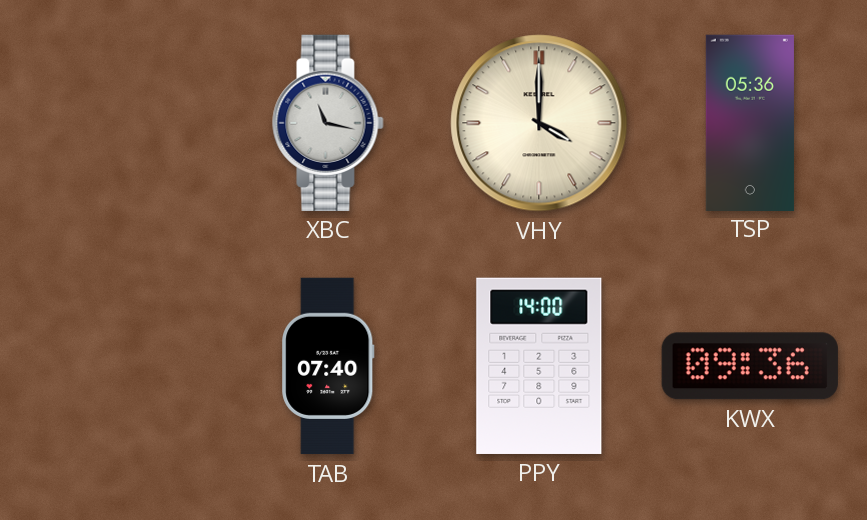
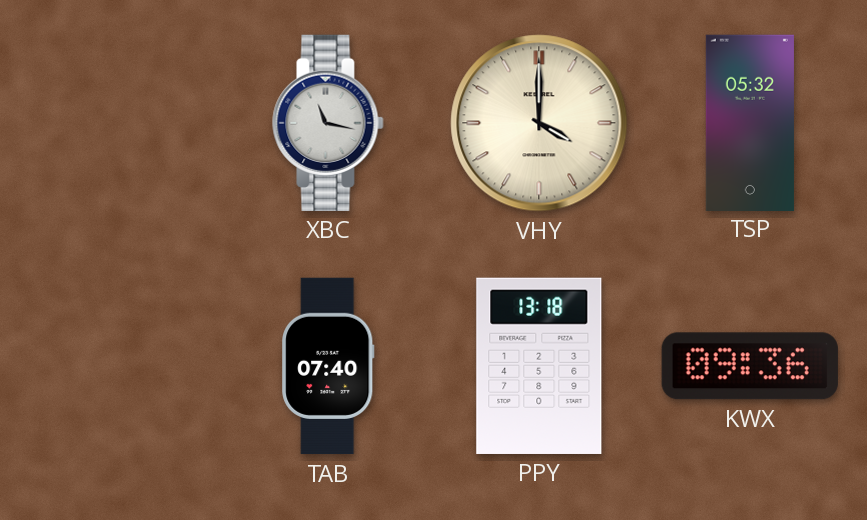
TSP: 05:36 -> 05:32 (750, 122)
PPY: 14:00 -> 13:18 (539, 366)
